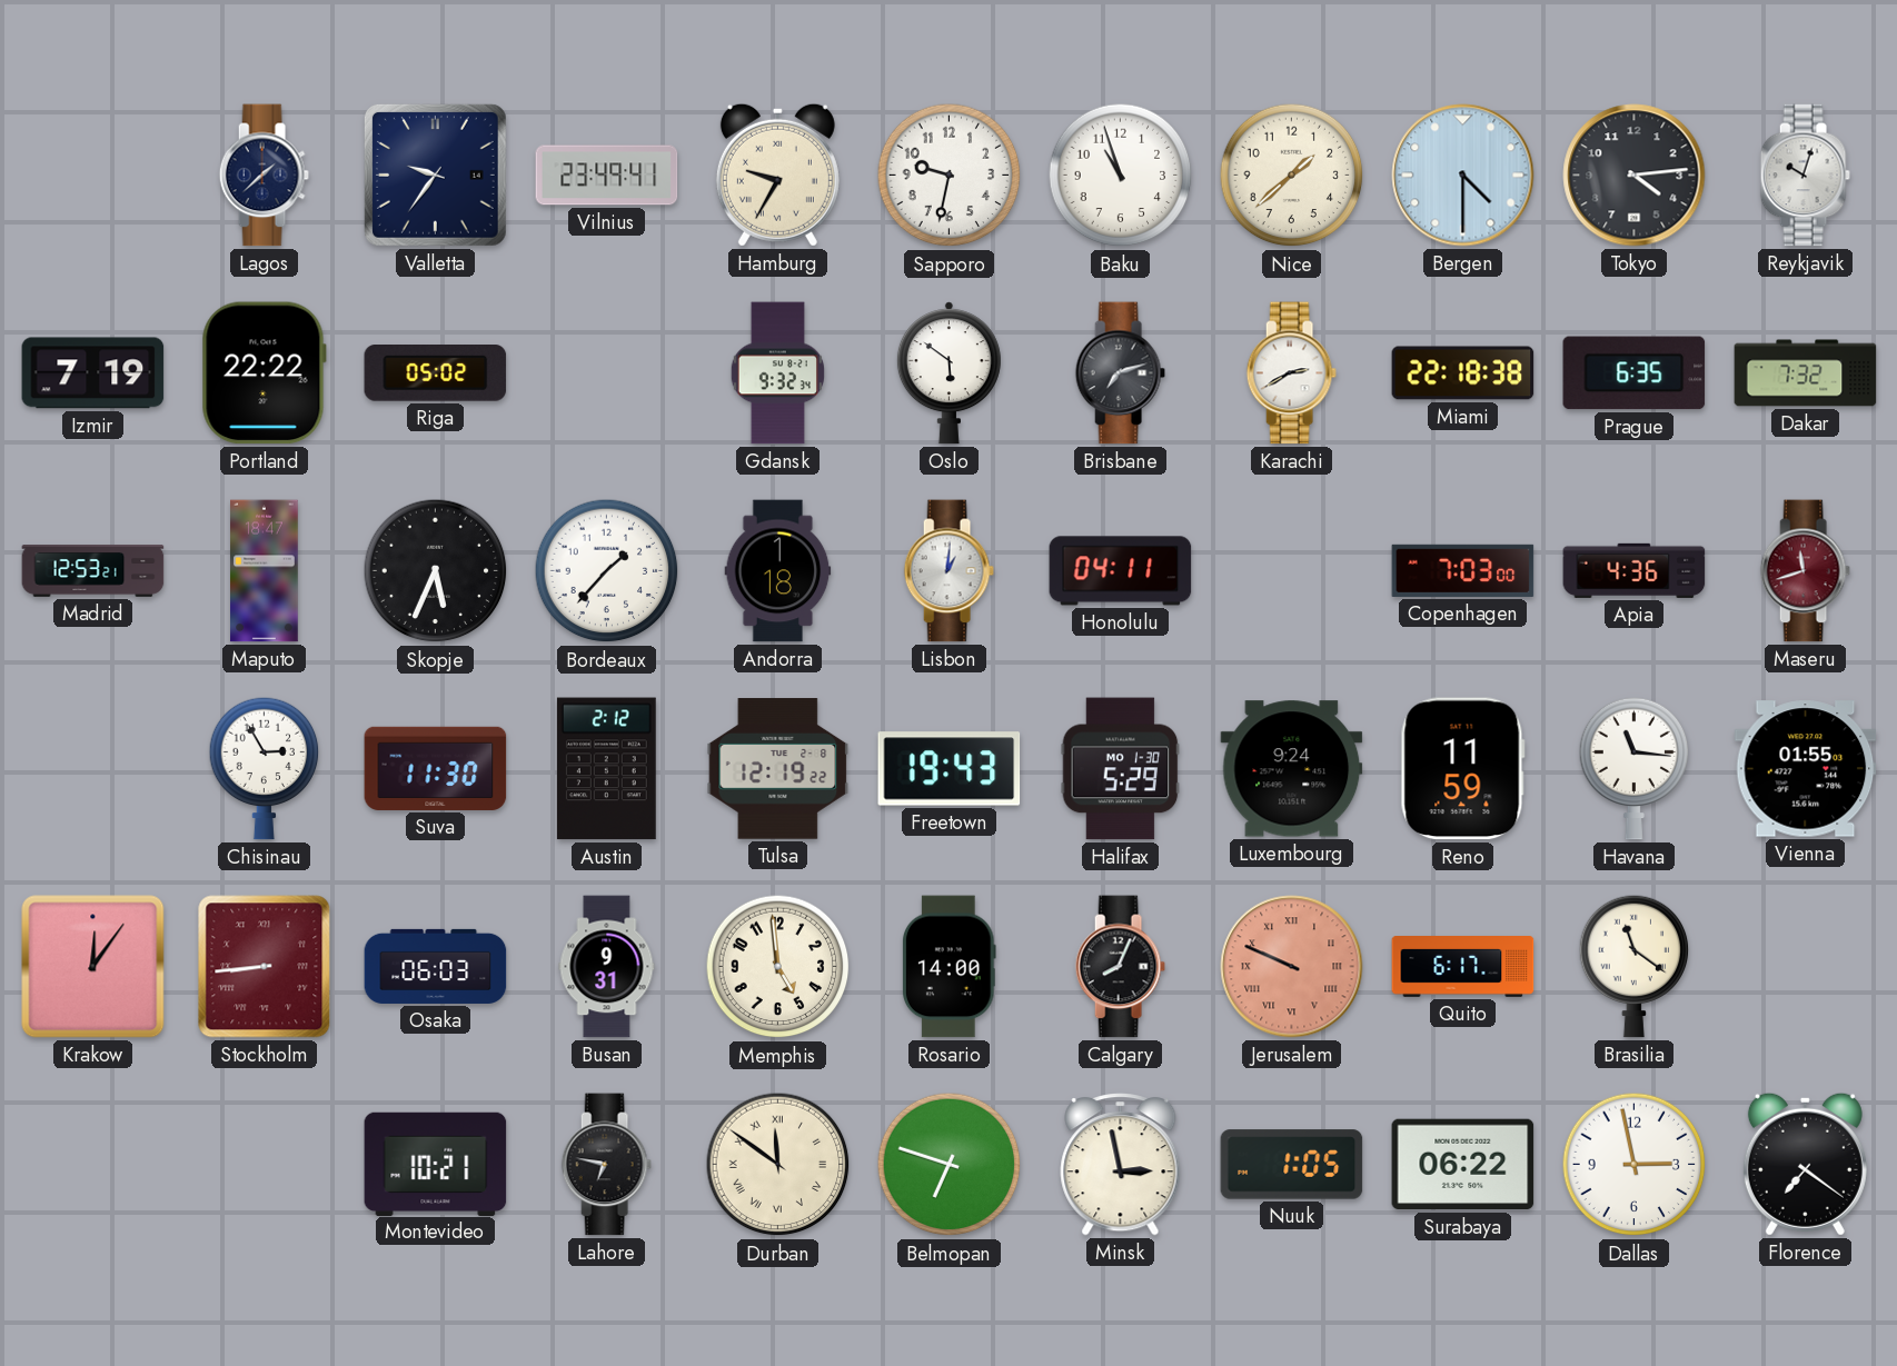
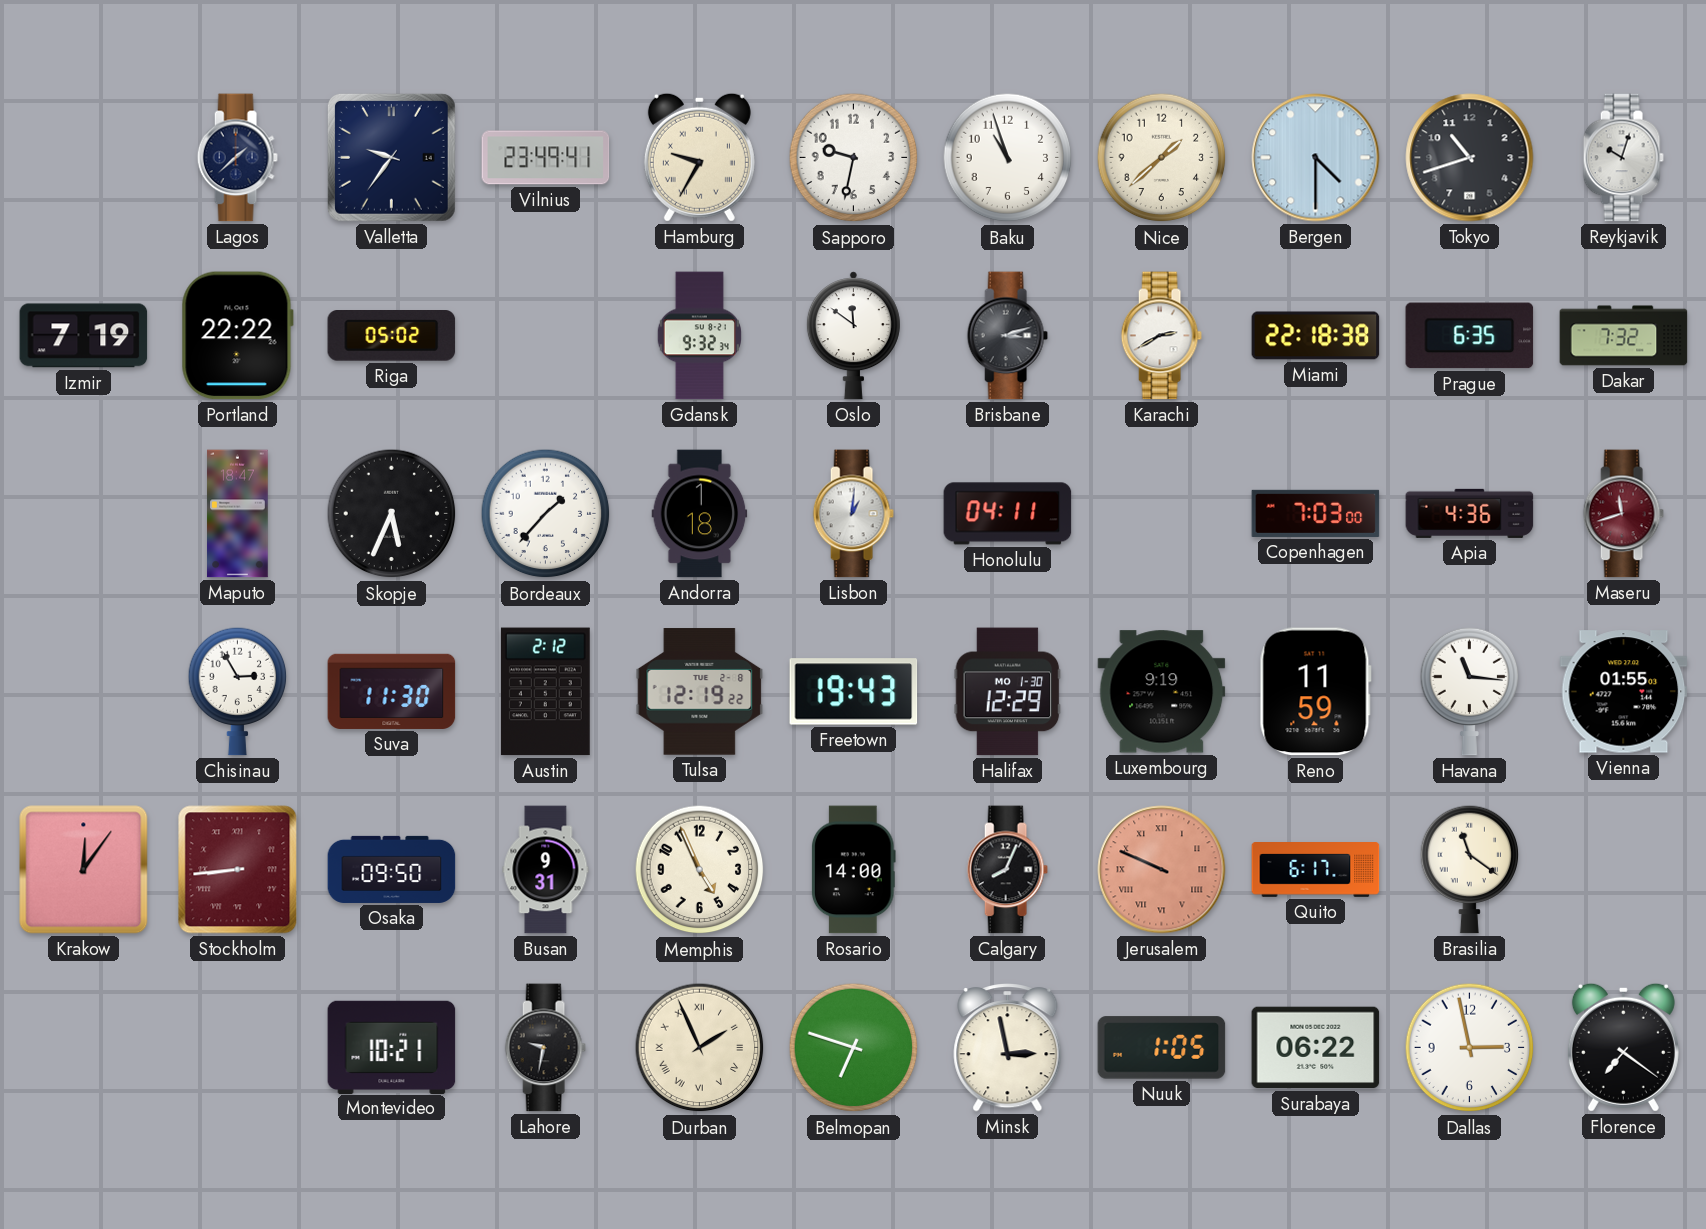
Tokyo: 4:14 -> 10:42 (1470, 158)
Oslo: 5:51 -> 11:51 (853, 336)
Brisbane: 7:12 -> 3:12 (1007, 336)
Madrid: 12:53 -> none (93, 571)
Halifax: 5:29 -> 12:29 (1008, 692)
Luxembourg: 9:24 -> 9:19 (1162, 692)
Osaka: 06:03 -> 09:50 (392, 869)
Memphis: 4:59 -> 4:56 (700, 870)
Lahore: 6:47 -> 9:32 (545, 1048)
Durban: 11:51 -> 1:56 (700, 1048)
